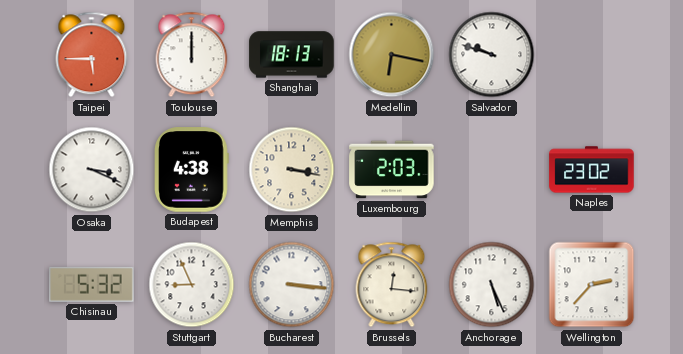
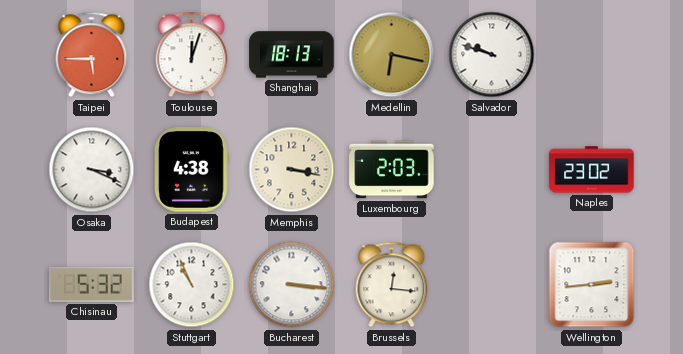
Toulouse: 12:00 -> 12:03 (192, 55)
Stuttgart: 8:56 -> 10:56 (192, 285)
Anchorage: 5:26 -> none (492, 285)
Wellington: 2:37 -> 2:44 (592, 285)
